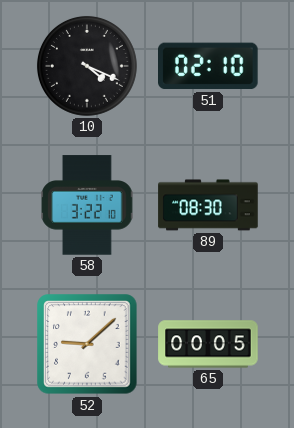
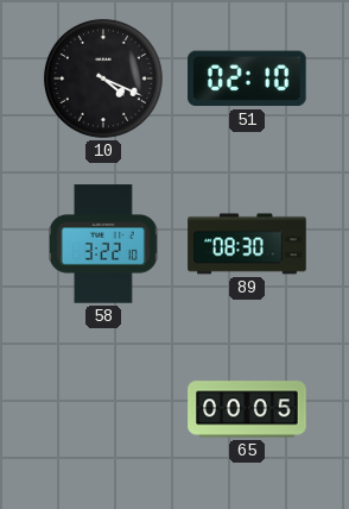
52: 9:08 -> none (87, 344)
